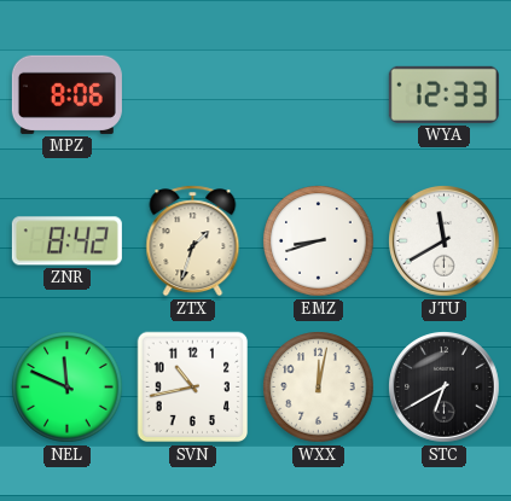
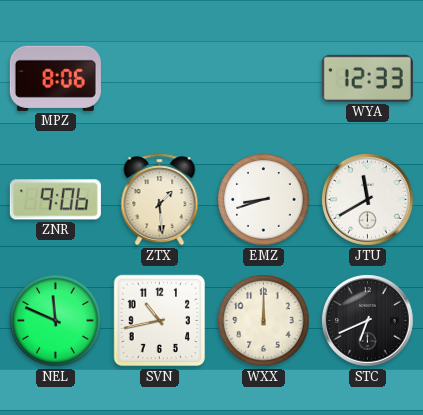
ZNR: 8:42 -> 9:06 (55, 200)
ZTX: 1:33 -> 1:29 (160, 200)
WXX: 12:02 -> 12:00 (264, 321)
STC: 6:40 -> 6:41 (368, 321)
